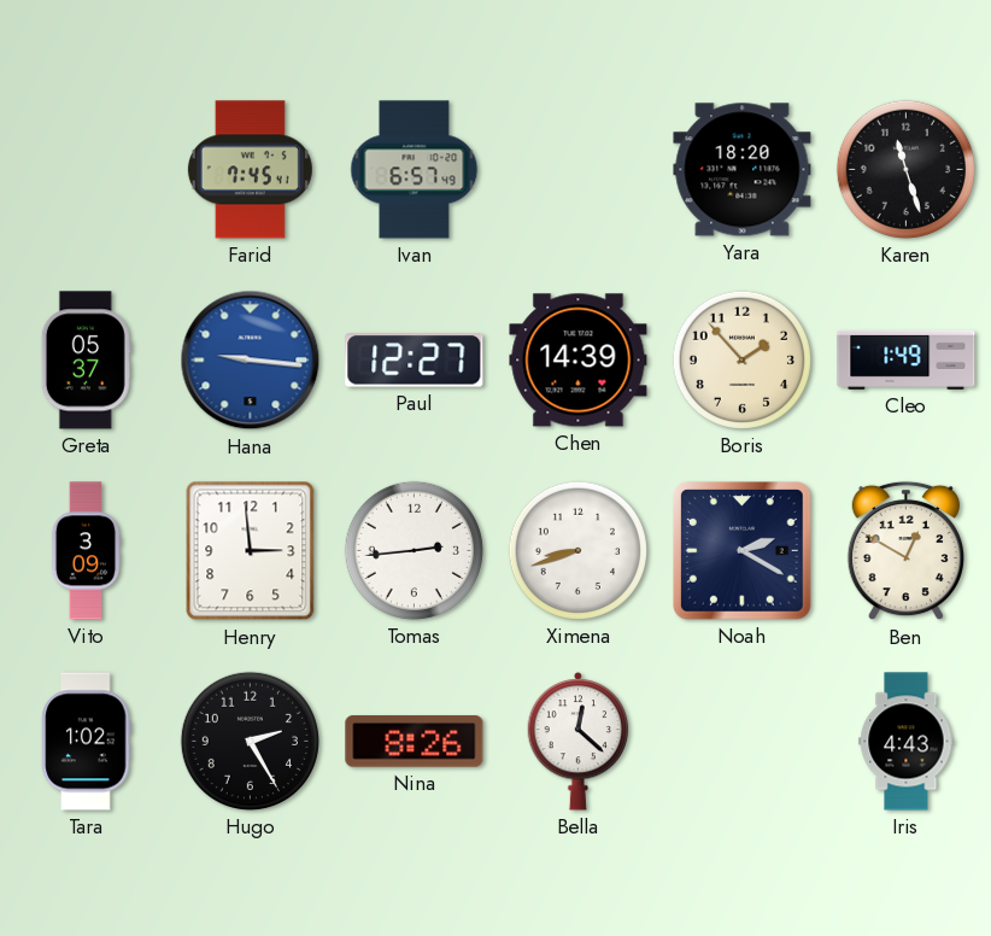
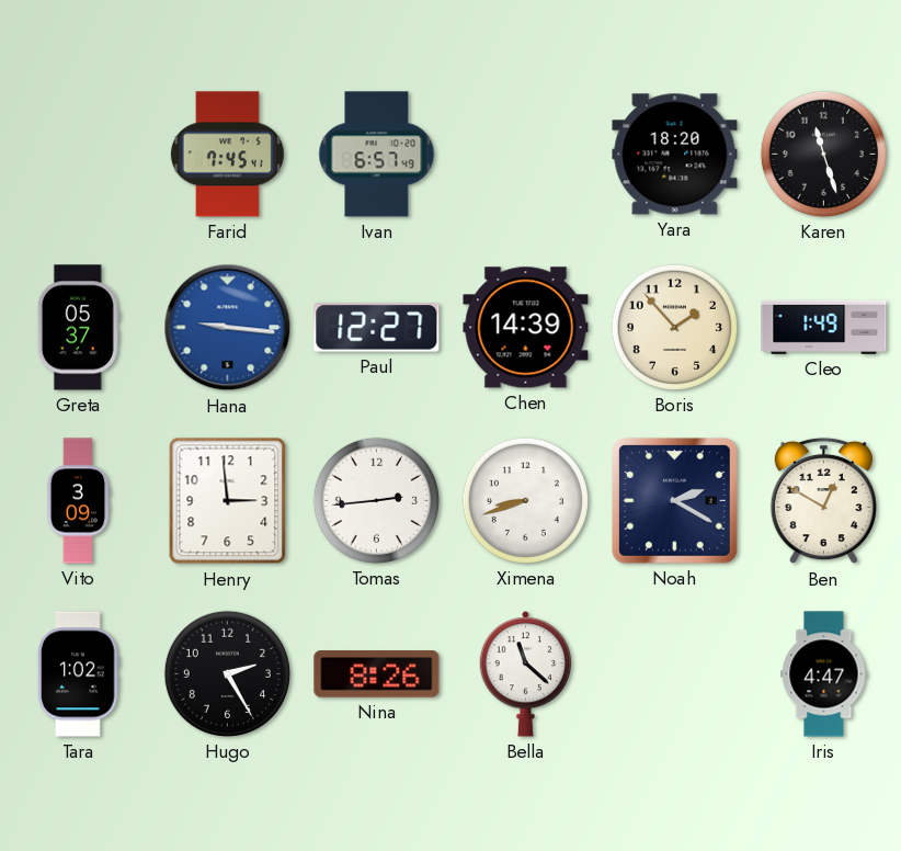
Bella: 12:22 -> 11:22 (526, 673)
Iris: 4:43 -> 4:47 (824, 674)
